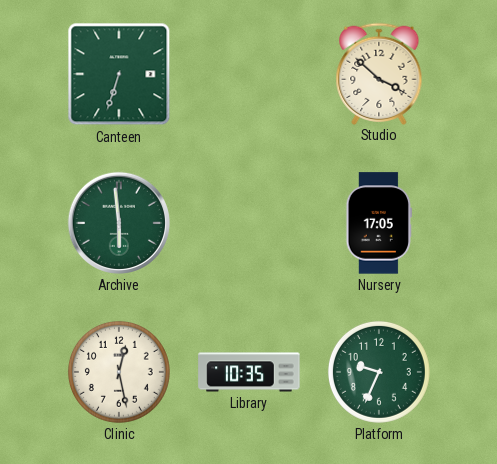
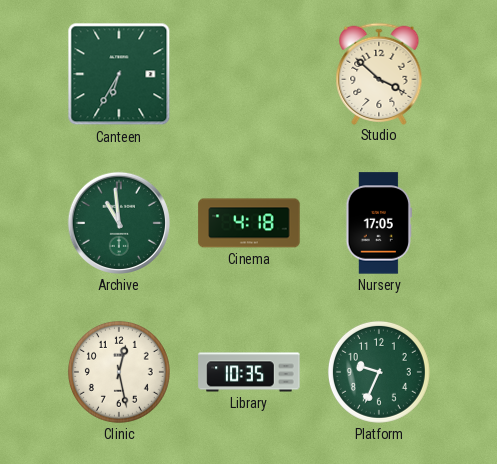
Canteen: 6:33 -> 6:35 (119, 74)
Archive: 5:59 -> 10:59 (119, 223)
Cinema: none -> 4:18 (249, 223)
